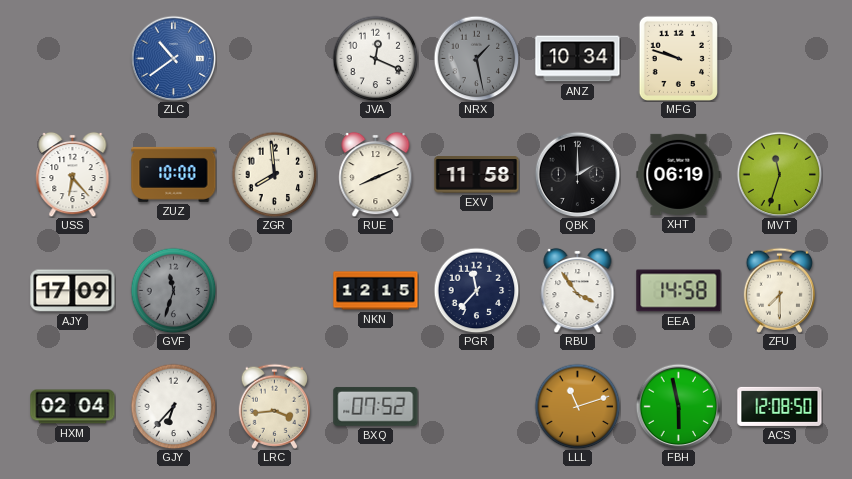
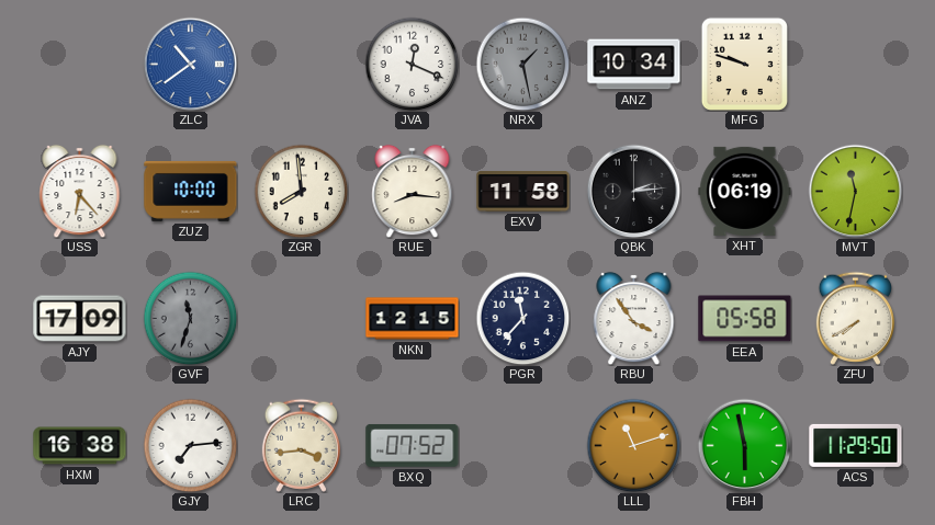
RUE: 8:11 -> 8:16 (413, 191)
QBK: 2:00 -> 2:14 (633, 191)
MVT: 11:33 -> 11:32 (855, 191)
EEA: 14:58 -> 05:58 (745, 319)
ZFU: 7:30 -> 7:40 (855, 318)
HXM: 02:04 -> 16:38 (80, 446)
GJY: 6:37 -> 7:14 (190, 445)
ACS: 12:08 -> 11:29 (856, 445)
